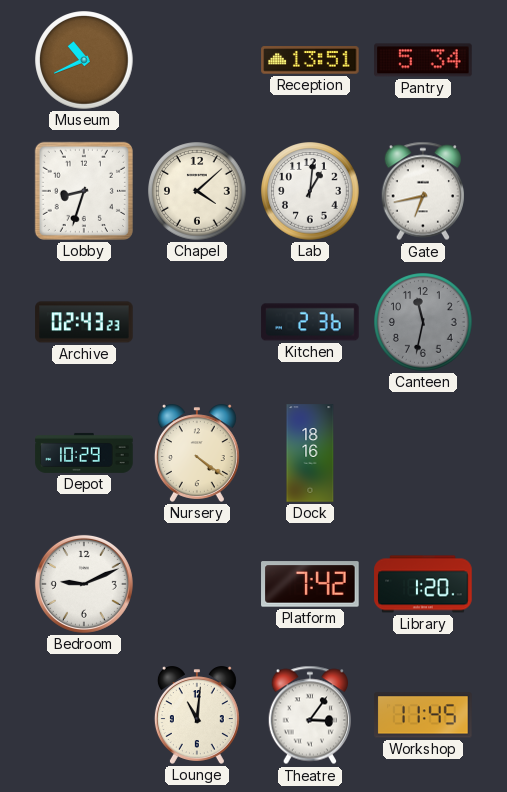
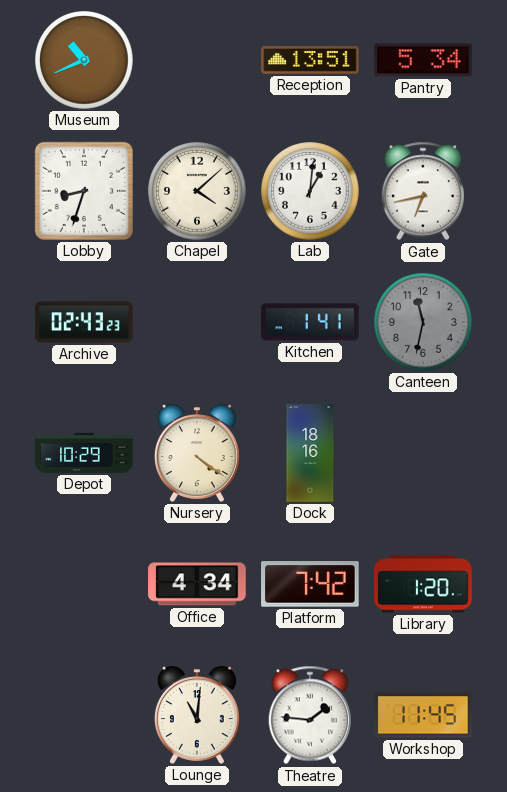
Kitchen: 2:36 -> 1:41 (310, 322)
Bedroom: 9:11 -> none (84, 584)
Office: none -> 4:34 (197, 584)
Theatre: 3:06 -> 1:46 (309, 715)
